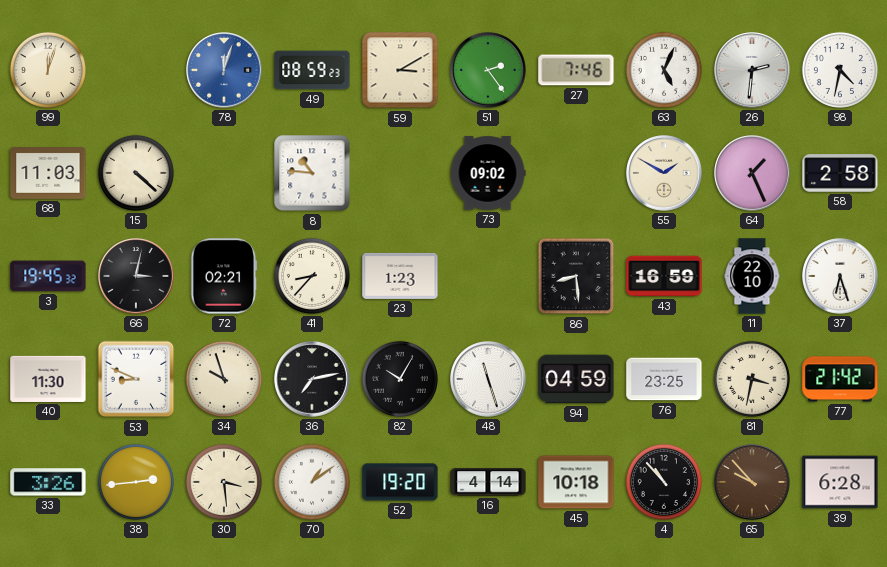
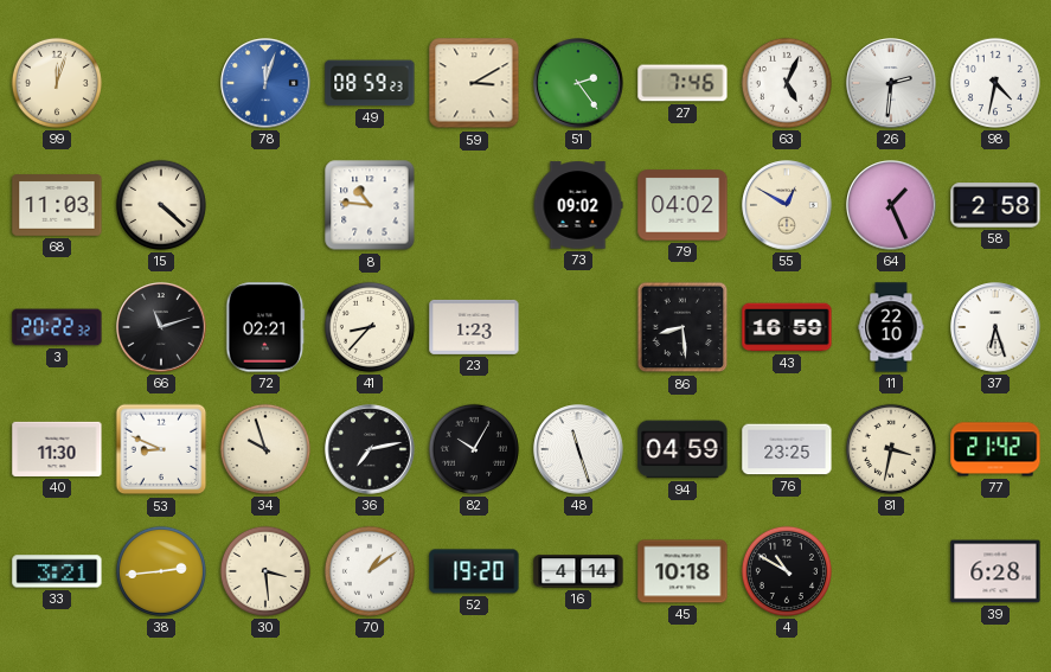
79: none -> 04:02 (682, 205)
55: 1:50 -> 12:50 (787, 205)
3: 19:45 -> 20:22 (57, 327)
66: 3:02 -> 11:12 (161, 327)
33: 3:26 -> 3:21 (57, 571)
4: 10:53 -> 10:50 (787, 571)
65: 9:53 -> none (752, 482)
